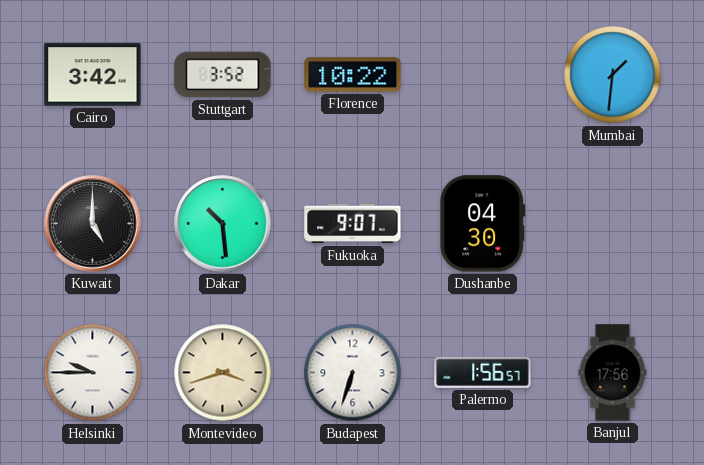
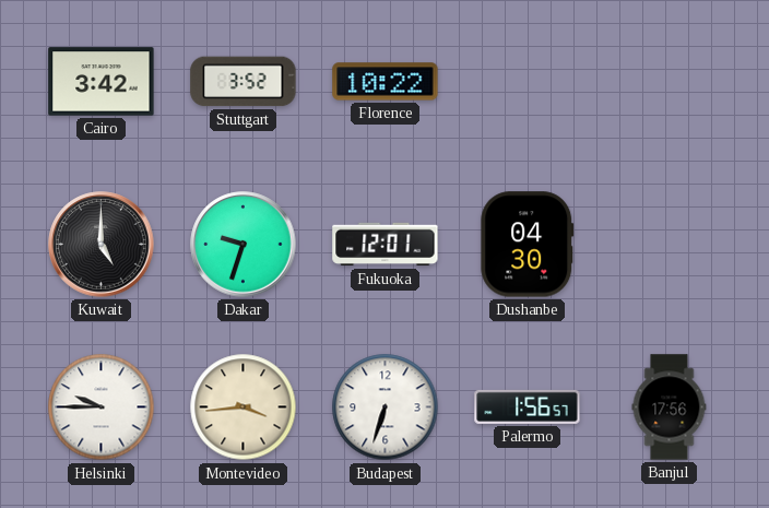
Mumbai: 1:31 -> none (613, 75)
Dakar: 10:29 -> 9:33 (244, 245)
Fukuoka: 9:07 -> 12:01 (386, 245)
Montevideo: 3:42 -> 3:44 (244, 407)
